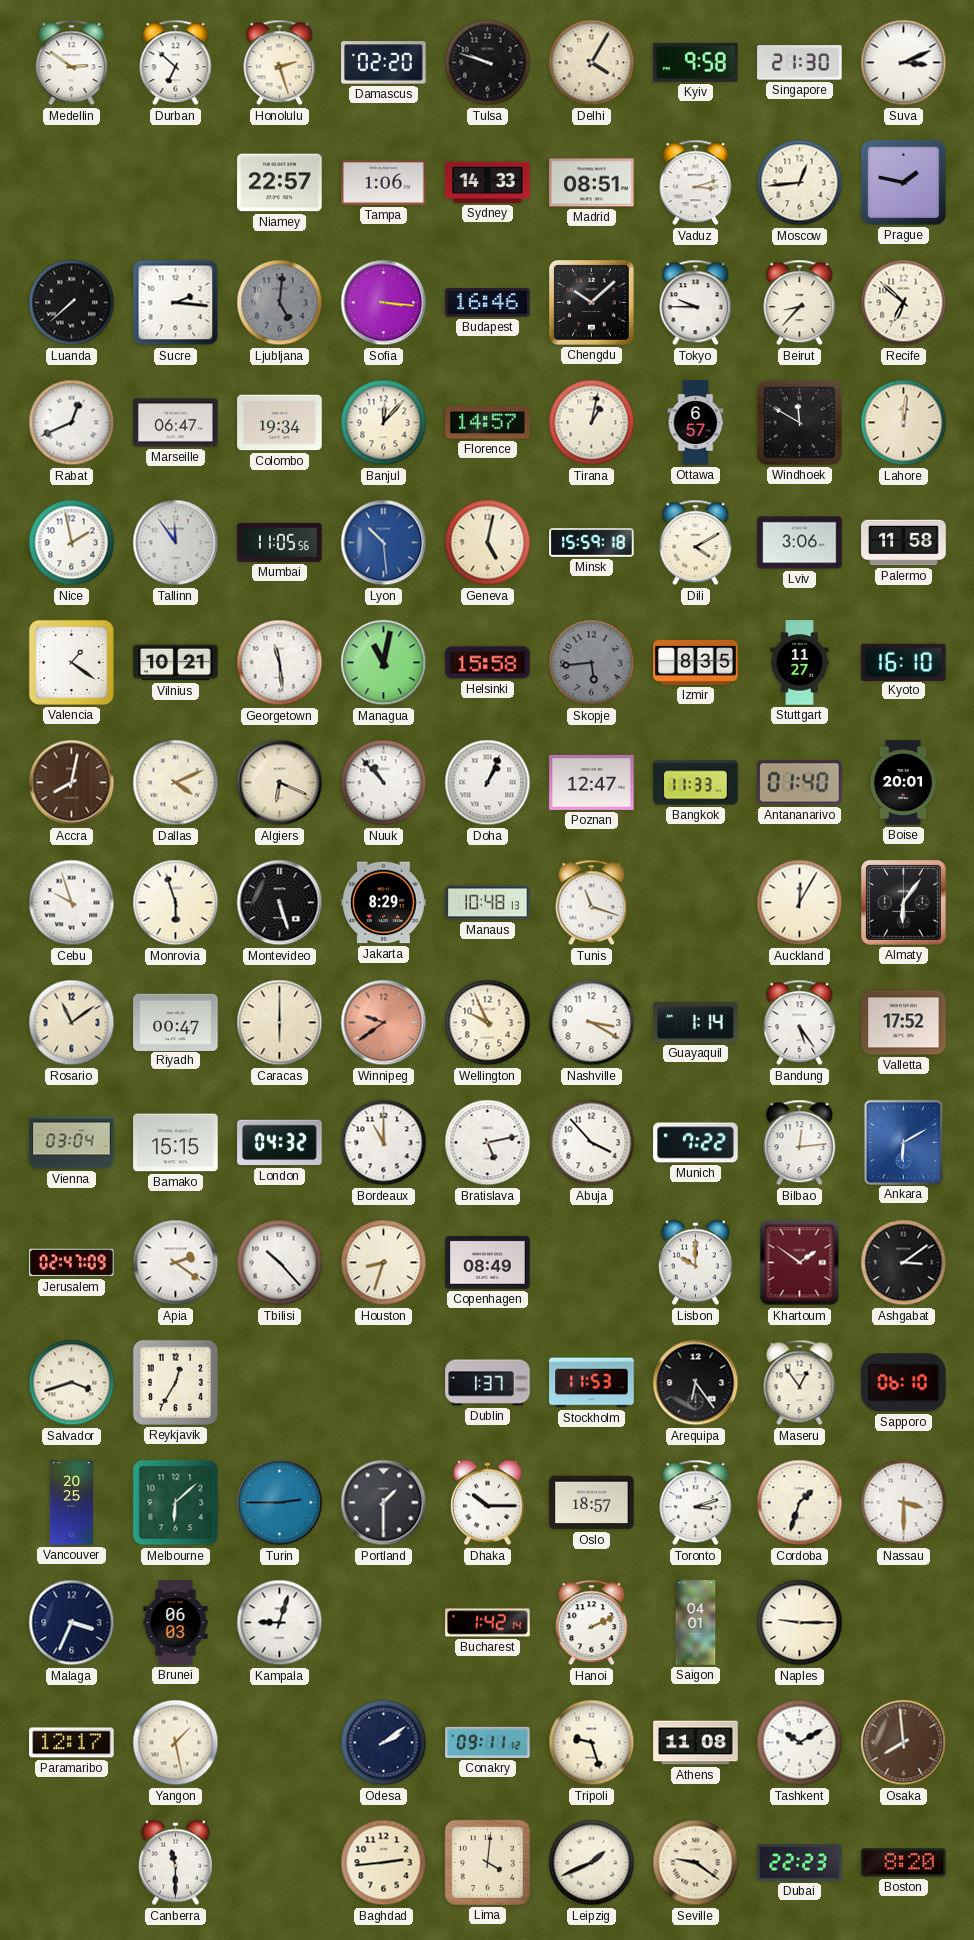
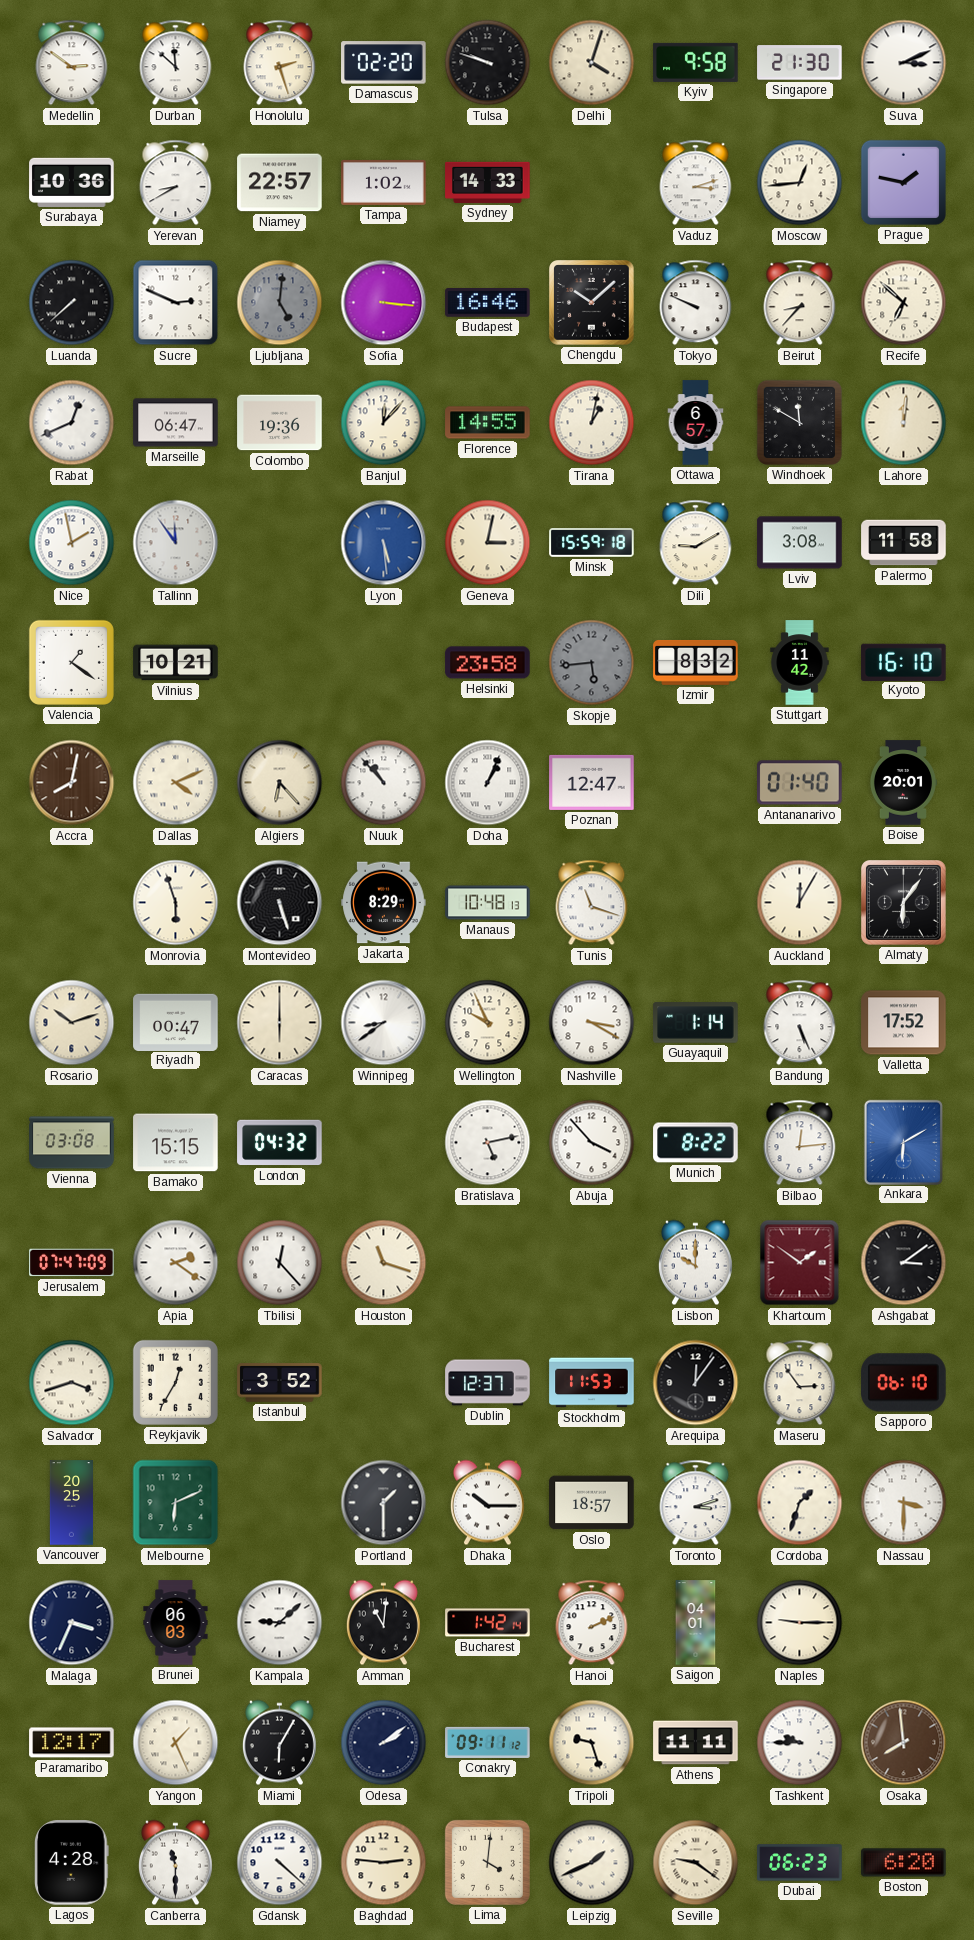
Durban: 6:52 -> 11:52 (176, 63)
Delhi: 4:05 -> 4:03 (592, 63)
Surabaya: none -> 10:36 (72, 182)
Yerevan: none -> 8:40 (176, 183)
Tampa: 1:06 -> 1:02 (384, 182)
Madrid: 08:51 -> none (592, 183)
Sucre: 2:16 -> 2:49 (176, 303)
Tokyo: 9:45 -> 9:49 (696, 303)
Colombo: 19:34 -> 19:36 (280, 423)
Florence: 14:57 -> 14:55 (488, 423)
Mumbai: 11:05 -> none (280, 542)
Lyon: 10:29 -> 5:29 (384, 543)
Geneva: 5:02 -> 3:02 (488, 543)
Dili: 4:10 -> 9:10 (696, 543)
Lviv: 3:06 -> 3:08 (800, 543)
Georgetown: 11:29 -> none (280, 663)
Managua: 11:02 -> none (384, 663)
Helsinki: 15:58 -> 23:58 (488, 663)
Izmir: 8:35 -> 8:32 (696, 663)
Stuttgart: 11:27 -> 11:42 (800, 663)
Algiers: 6:19 -> 6:23 (280, 783)
Bangkok: 11:33 -> none (696, 783)
Cebu: 9:57 -> none (72, 903)
Rosario: 11:09 -> 10:12 (72, 1023)
Winnipeg: 9:39 -> 8:39 (384, 1023)
Winnipeg dial: salmon -> white (384, 1023)
Bandung: 5:24 -> 5:26 (800, 1023)
Vienna: 03:04 -> 03:08 (72, 1143)
Bordeaux: 11:00 -> none (384, 1143)
Munich: 7:22 -> 8:22 (696, 1143)
Jerusalem: 02:47 -> 07:47 (72, 1263)
Tbilisi: 10:23 -> 12:23 (280, 1263)
Houston: 8:33 -> 11:18 (384, 1263)
Copenhagen: 08:49 -> none (488, 1263)
Istanbul: none -> 3:52 (280, 1383)
Dublin: 1:37 -> 12:37 (488, 1383)
Arequipa: 6:24 -> 12:06 (696, 1383)
Maseru: 12:54 -> 2:54 (800, 1383)
Melbourne: 6:08 -> 6:11 (176, 1503)
Turin: 2:45 -> none (280, 1503)
Kampala: 9:03 -> 9:08 (280, 1623)
Amman: none -> 11:01 (383, 1623)
Yangon: 1:28 -> 1:26 (176, 1743)
Miami: none -> 6:05 (279, 1743)
Athens: 11:08 -> 11:11 (696, 1743)
Tashkent: 10:10 -> 9:45 (800, 1743)
Lagos: none -> 4:28 (72, 1863)
Gdansk: none -> 4:22 (280, 1863)
Baghdad: 2:44 -> 2:46 (384, 1863)
Dubai: 22:23 -> 06:23 (800, 1863)
Boston: 8:20 -> 6:20 (904, 1863)
